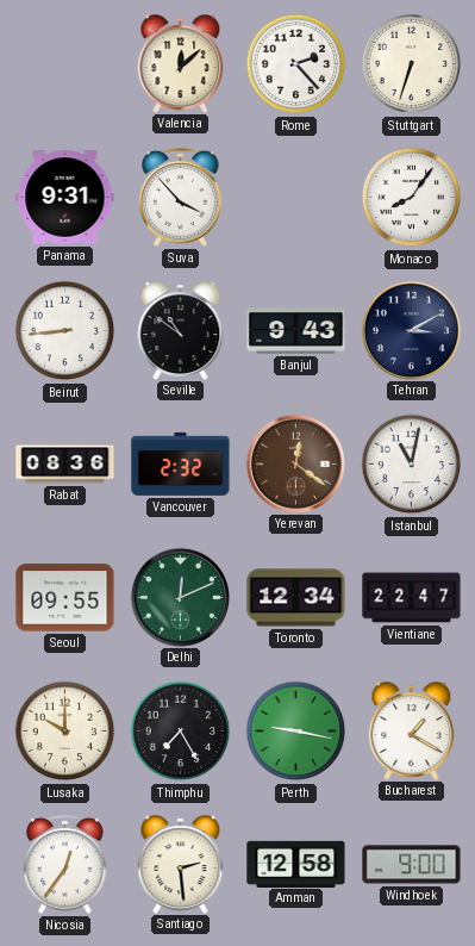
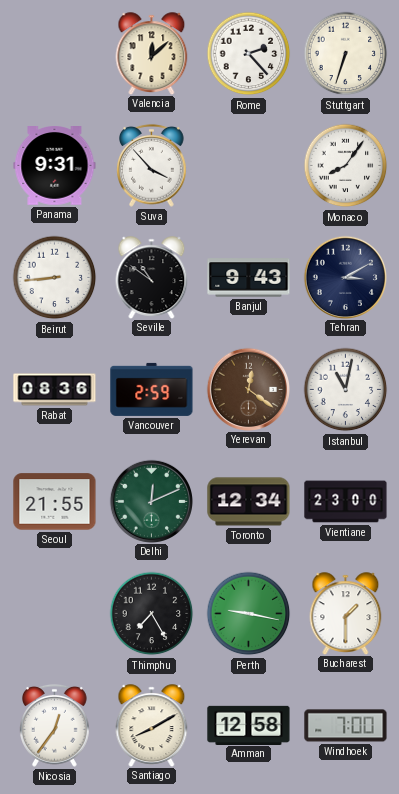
Vancouver: 2:32 -> 2:59 (152, 389)
Seoul: 09:55 -> 21:55 (55, 502)
Vientiane: 22:47 -> 23:00 (346, 502)
Lusaka: 10:00 -> none (65, 732)
Bucharest: 1:20 -> 1:30 (346, 613)
Santiago: 2:29 -> 8:10 (152, 725)
Windhoek: 9:00 -> 7:00 (346, 726)
